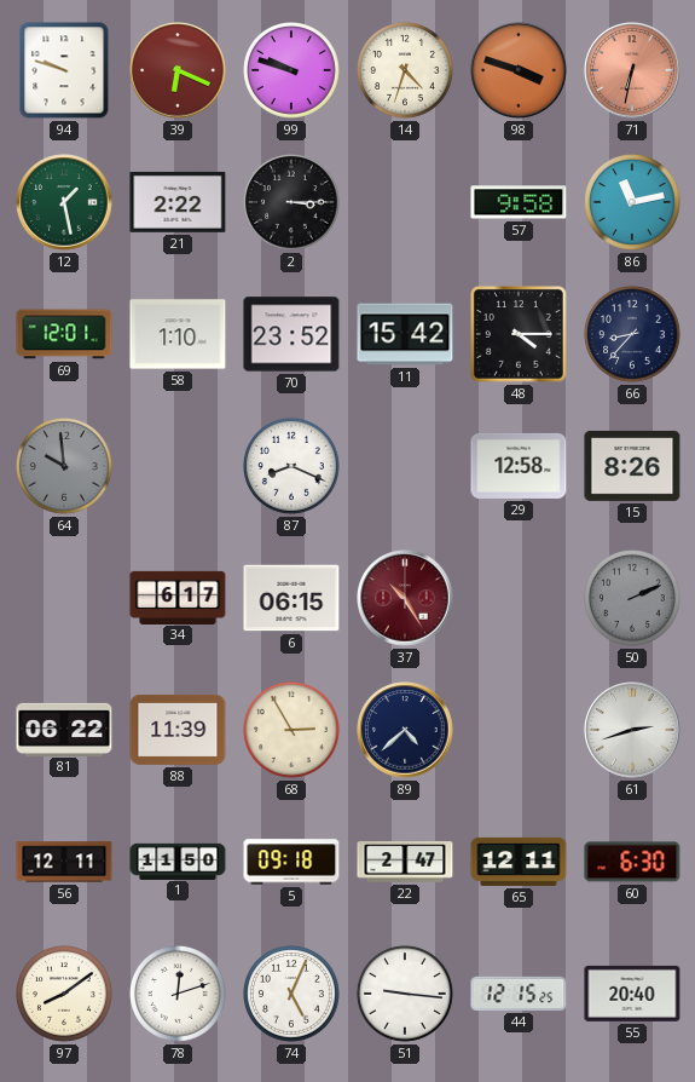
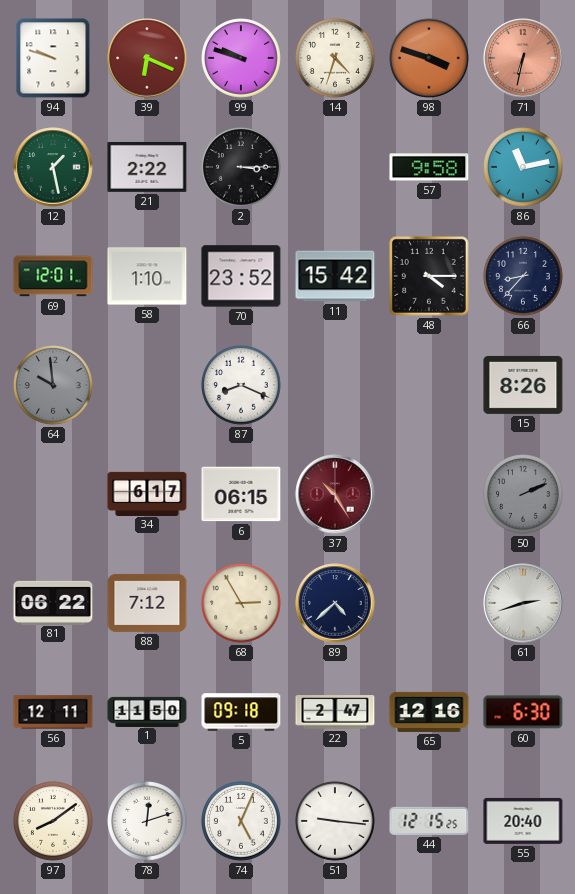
29: 12:58 -> none (519, 466)
88: 11:39 -> 7:12 (147, 603)
65: 12:11 -> 12:16 (429, 712)
